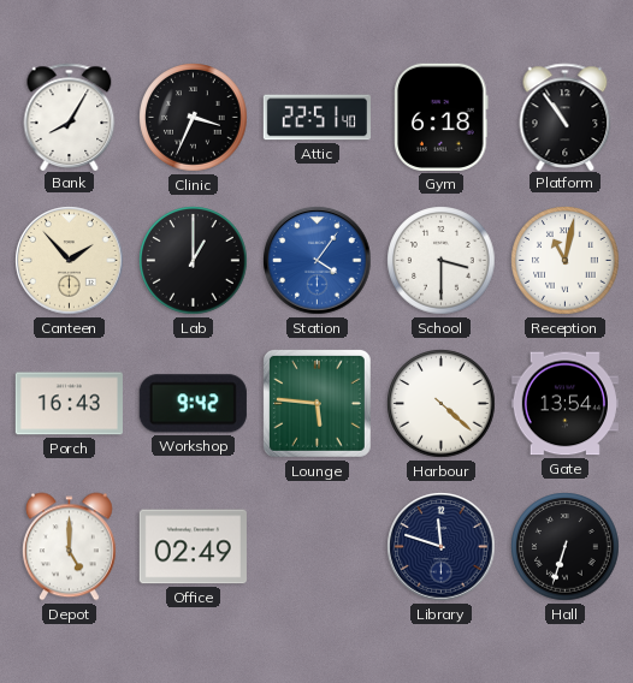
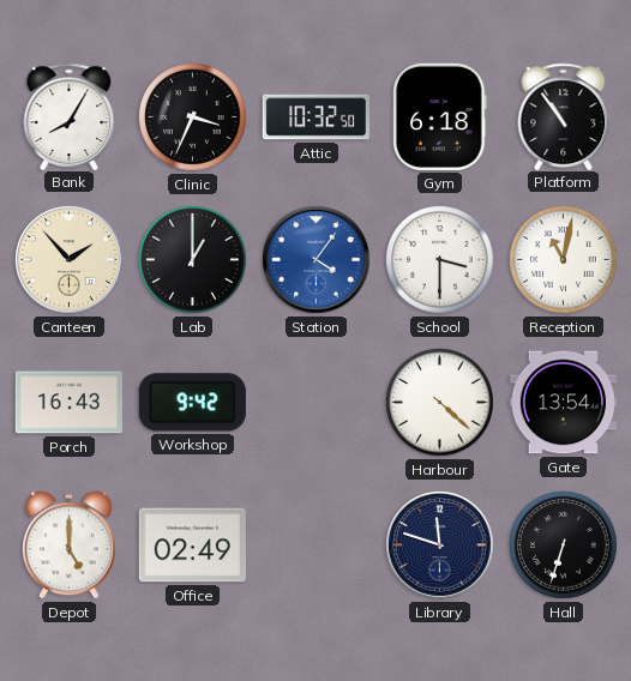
Attic: 22:51 -> 10:32 (315, 117)
Lounge: 5:46 -> none (316, 403)
